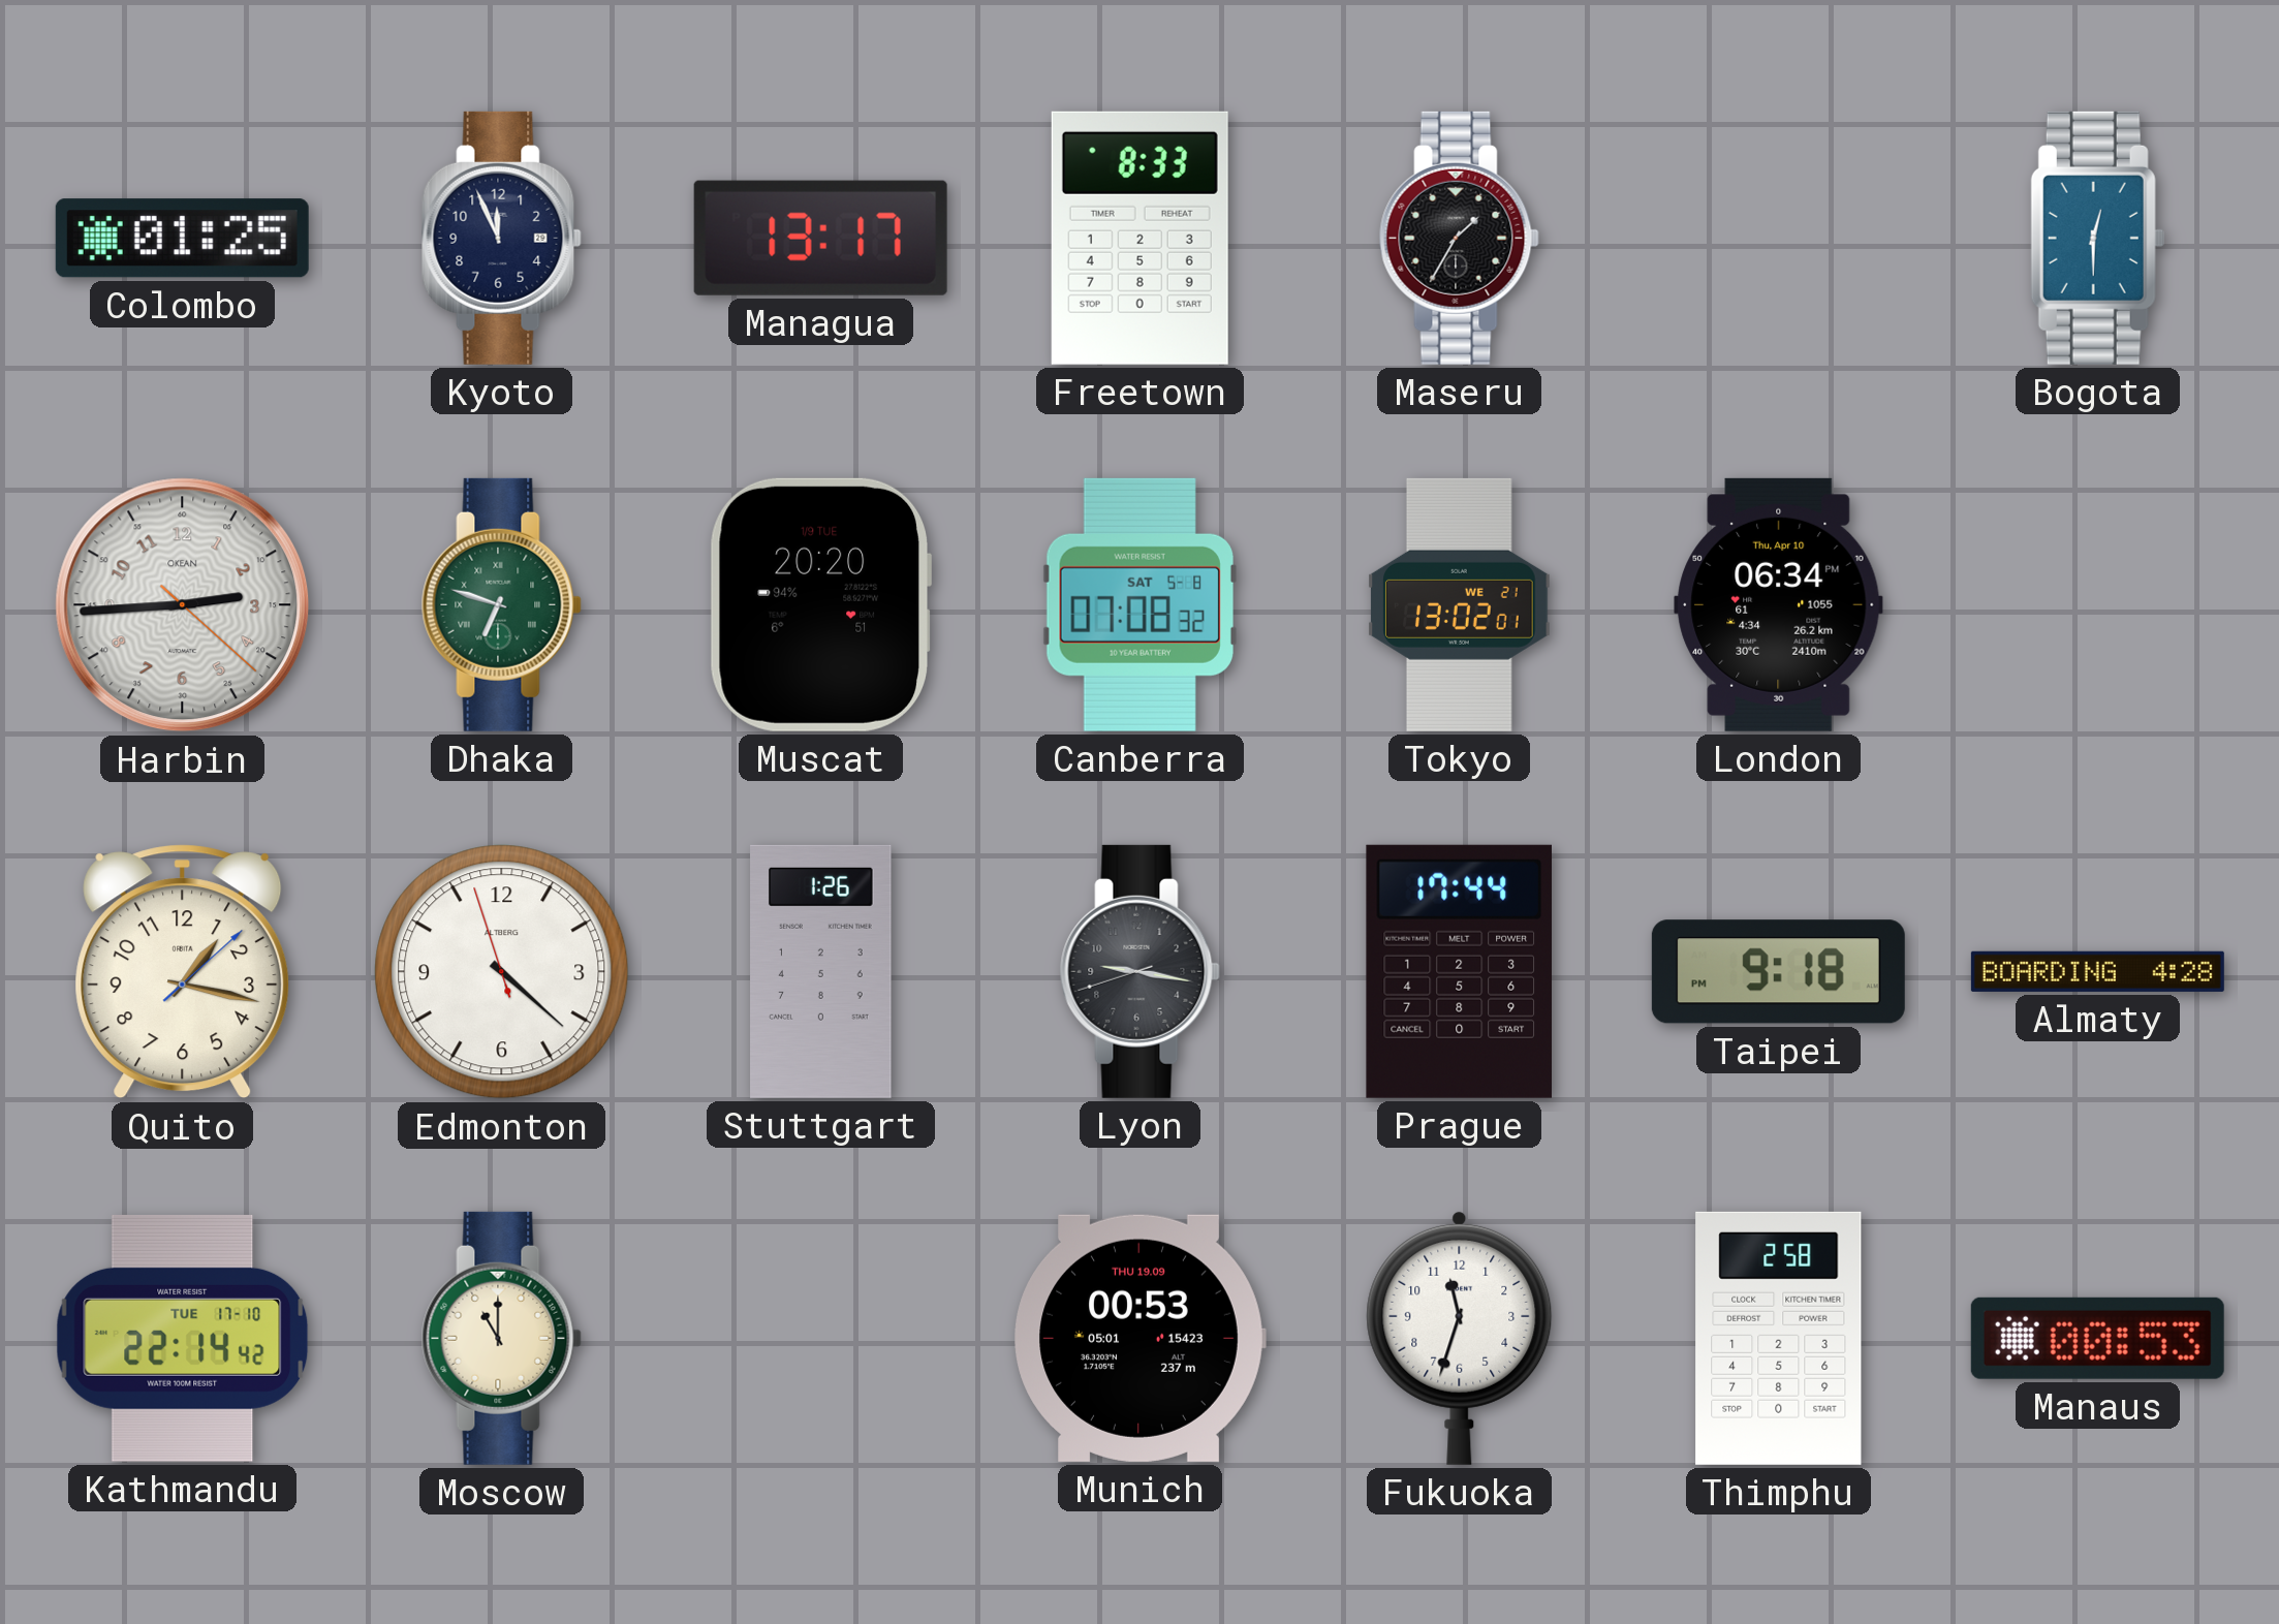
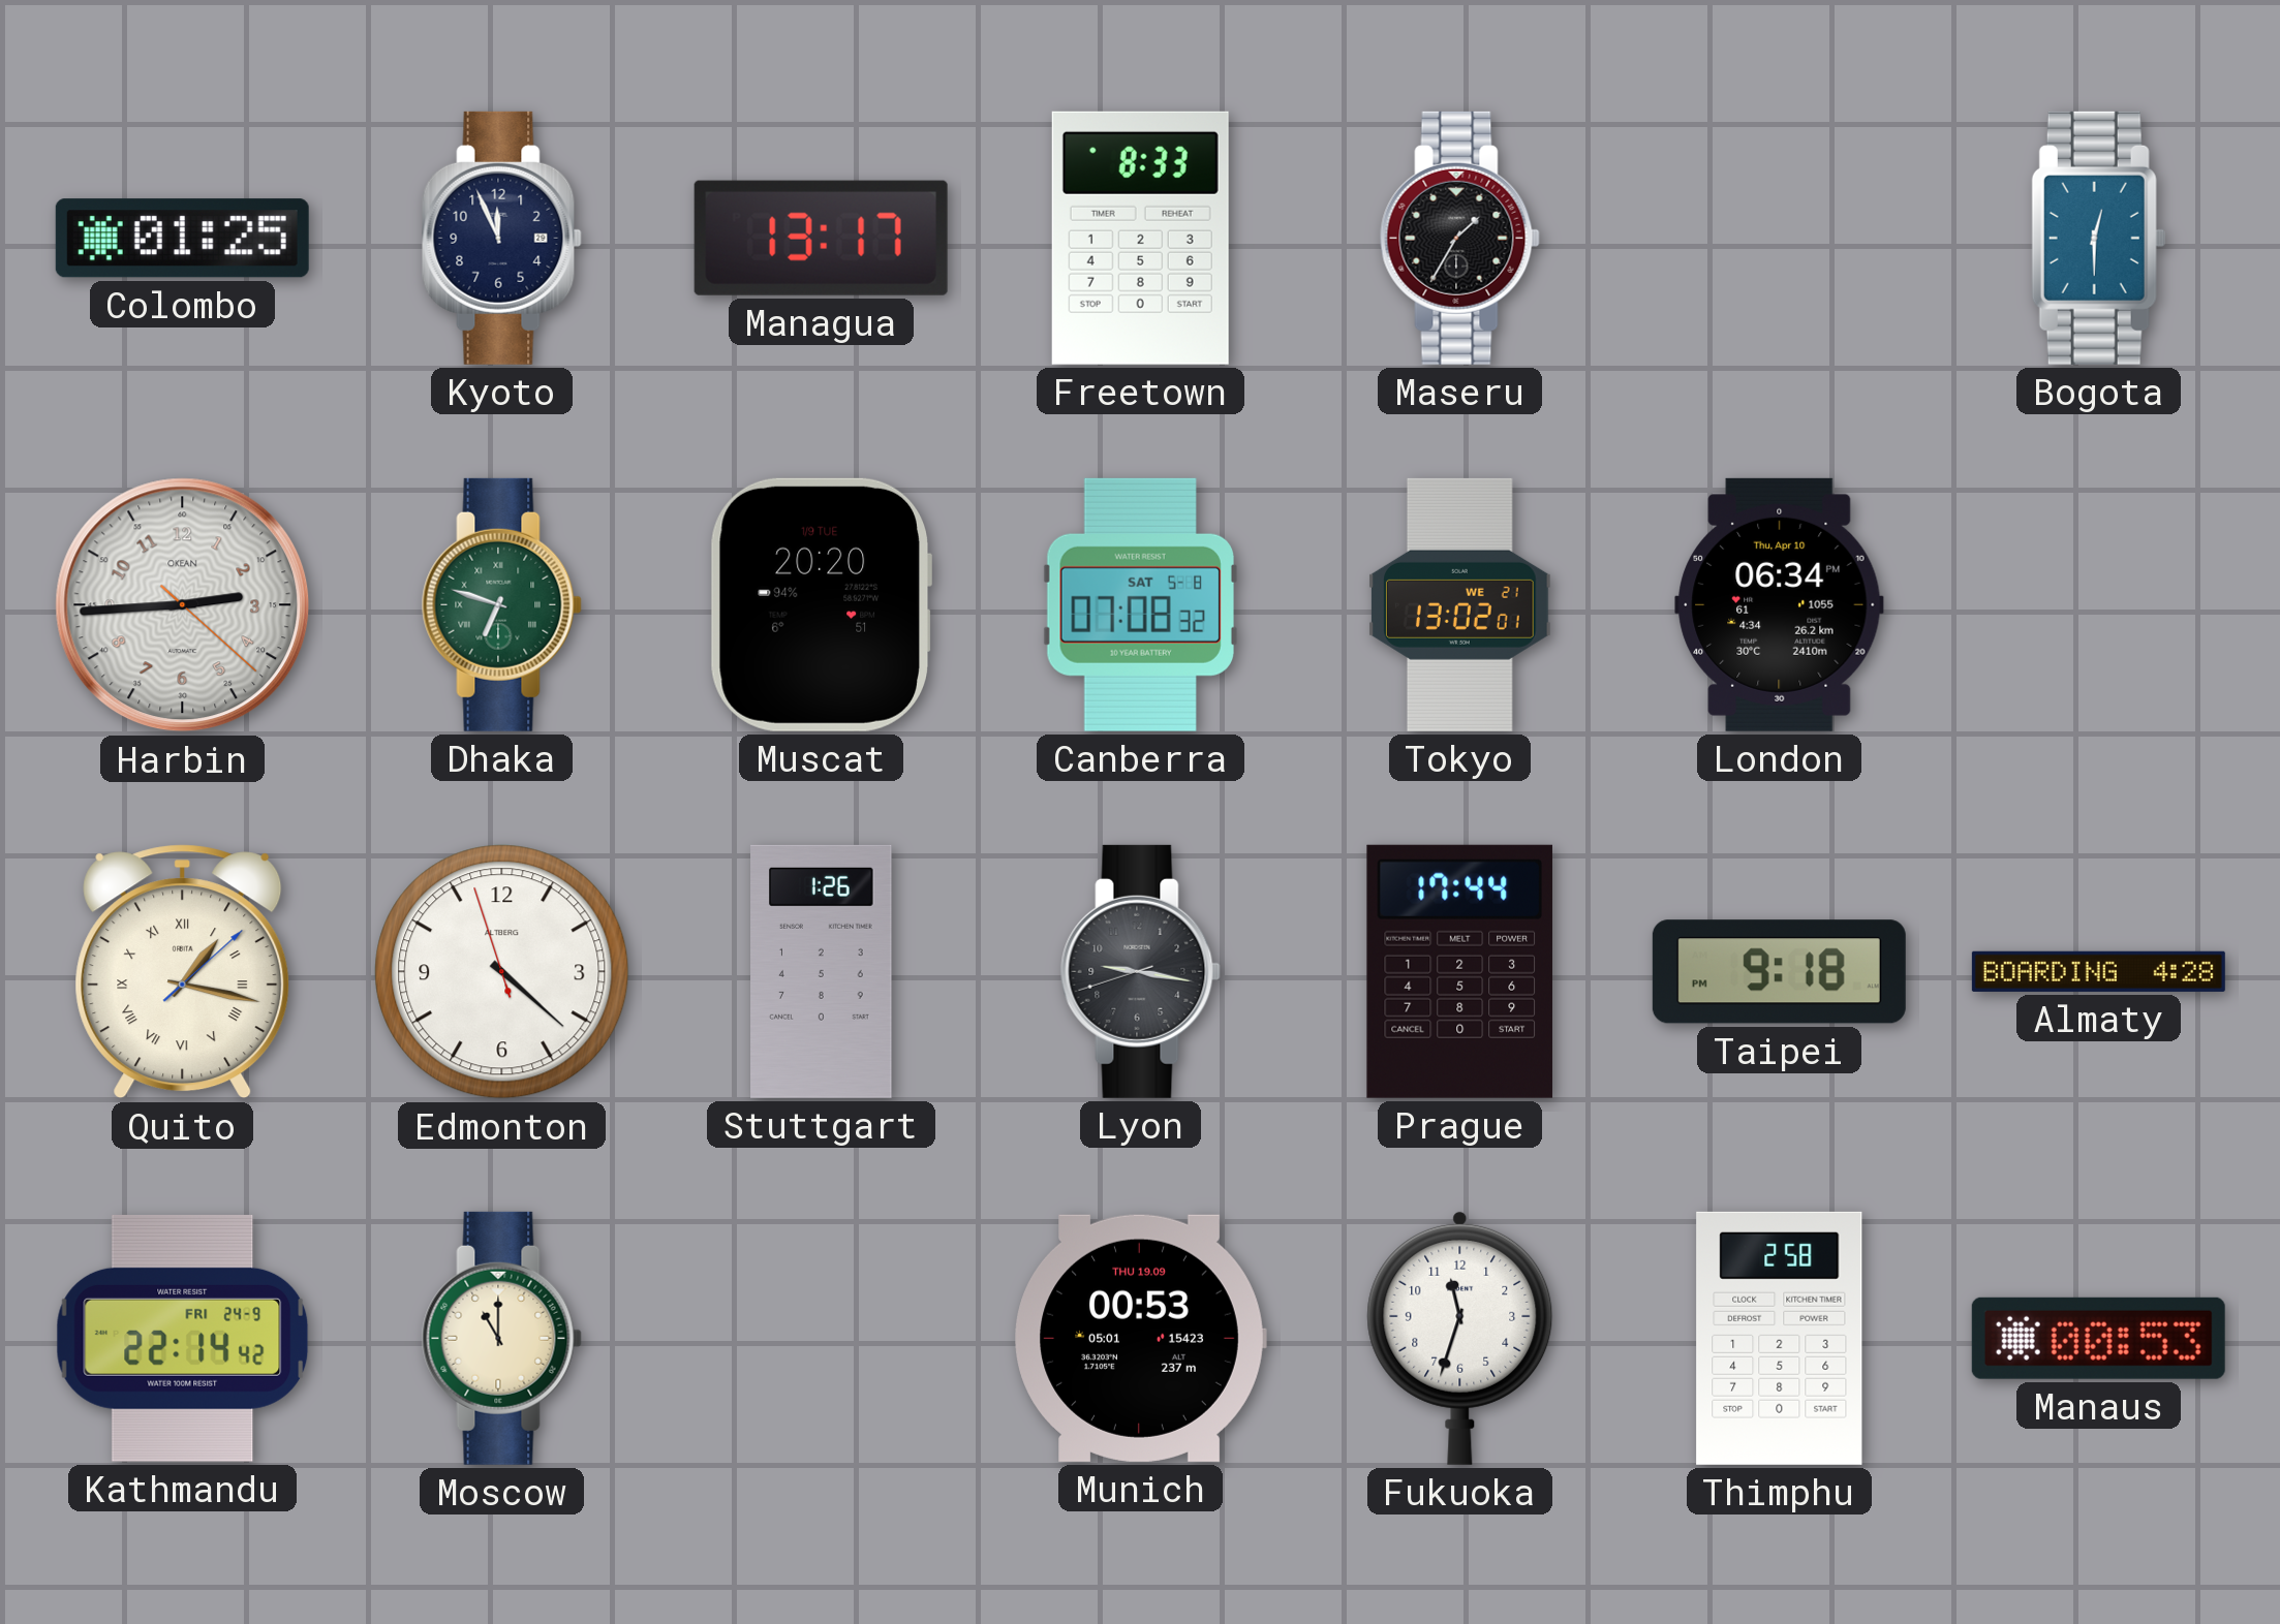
Quito numerals: Arabic -> Roman (183, 972)
Kathmandu date: TUE 17-10 -> FRI 24-9 (183, 1338)
